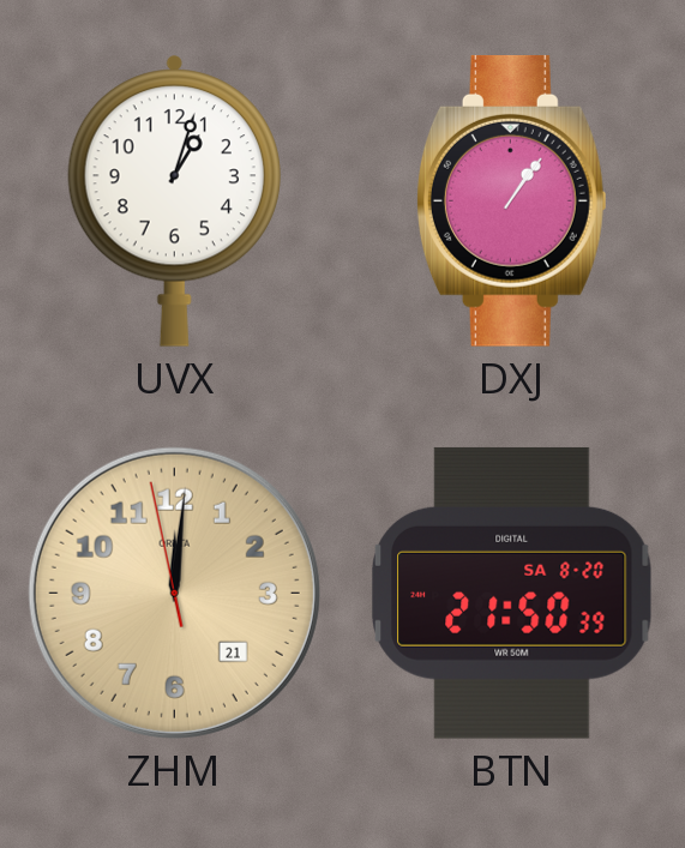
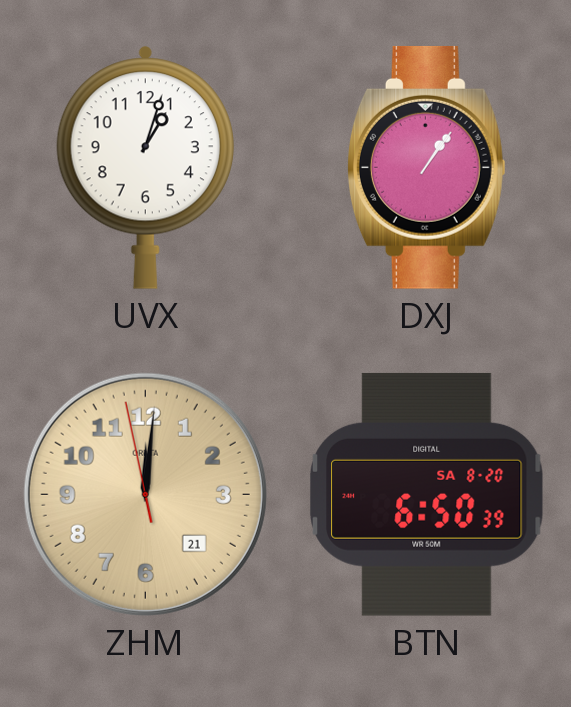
BTN: 21:50 -> 6:50 (427, 494)
